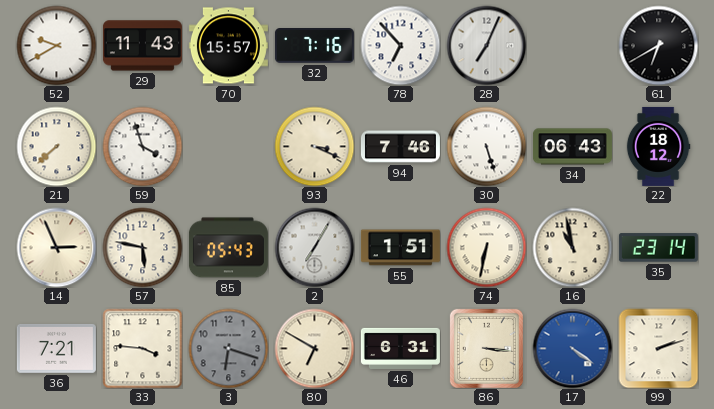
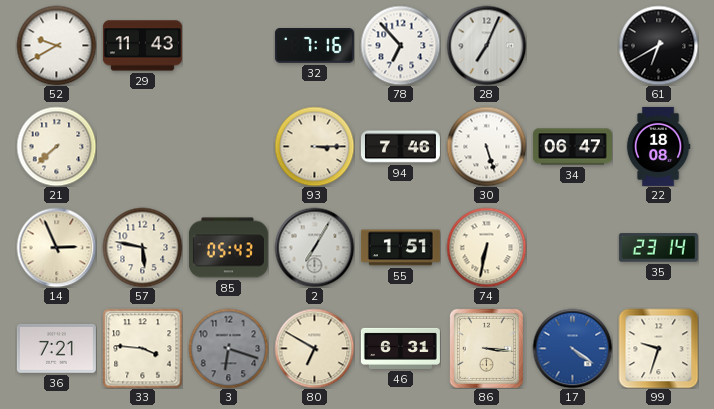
70: 15:57 -> none (228, 46)
59: 3:57 -> none (142, 146)
93: 3:19 -> 3:15 (314, 146)
34: 06:43 -> 06:47 (572, 147)
22: 18:12 -> 18:08 (658, 146)
16: 10:58 -> none (572, 247)
99: 2:12 -> 9:33 (658, 348)
